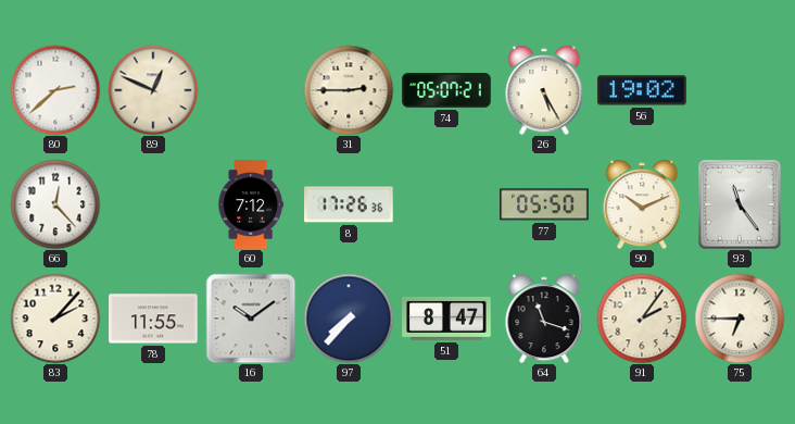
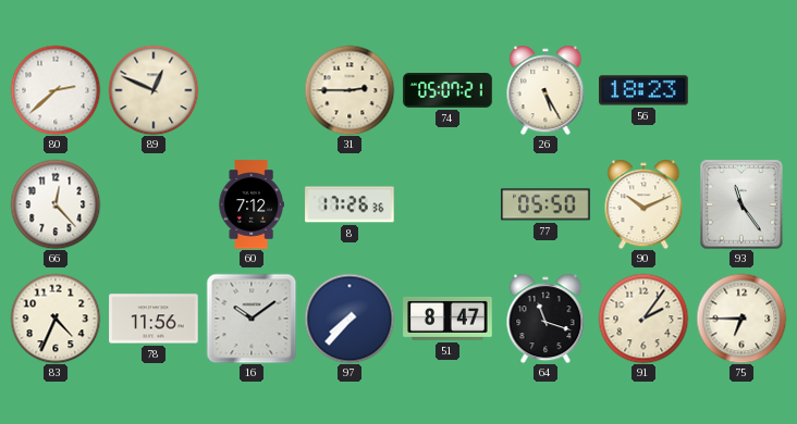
56: 19:02 -> 18:23 (643, 90)
83: 2:07 -> 4:34 (56, 319)
78: 11:55 -> 11:56 (154, 319)
